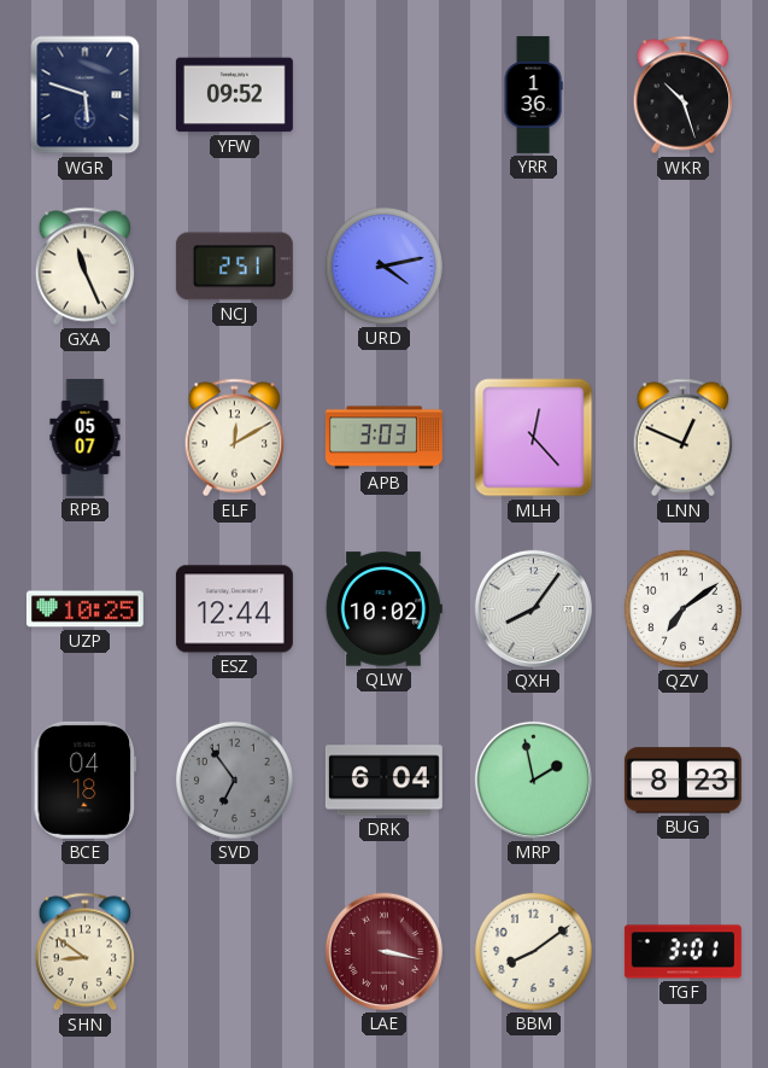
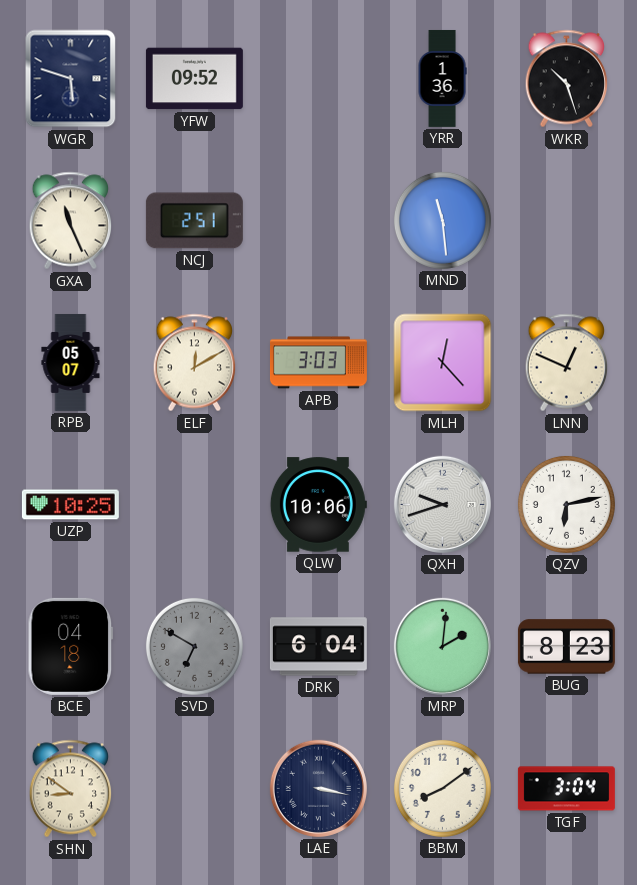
URD: 4:13 -> none (383, 265)
MND: none -> 11:29 (442, 220)
ESZ: 12:44 -> none (234, 609)
QLW: 10:02 -> 10:06 (318, 505)
QXH: 8:06 -> 9:42 (442, 504)
QZV: 7:09 -> 6:13 (566, 504)
SVD: 6:54 -> 6:50 (194, 646)
MRP: 1:58 -> 2:01 (442, 646)
LAE dial: burgundy -> navy (318, 788)
TGF: 3:01 -> 3:04 (566, 789)
